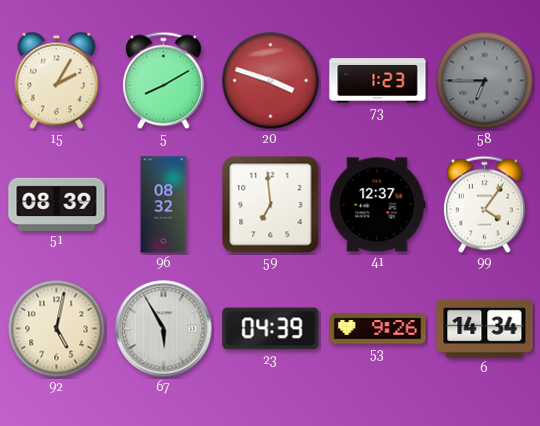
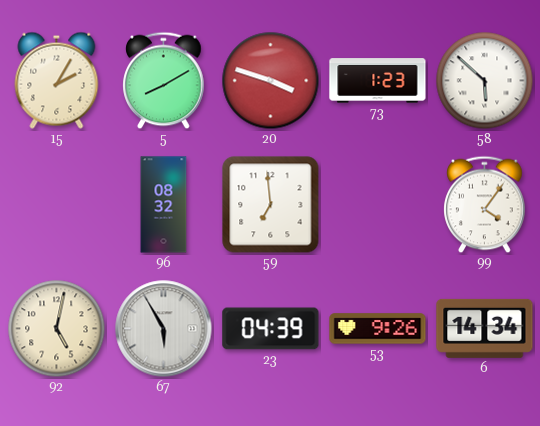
58: 6:45 -> 5:52 (485, 81)
58 dial: grey -> white (485, 81)
51: 08:39 -> none (57, 204)
41: 12:37 -> none (377, 205)
